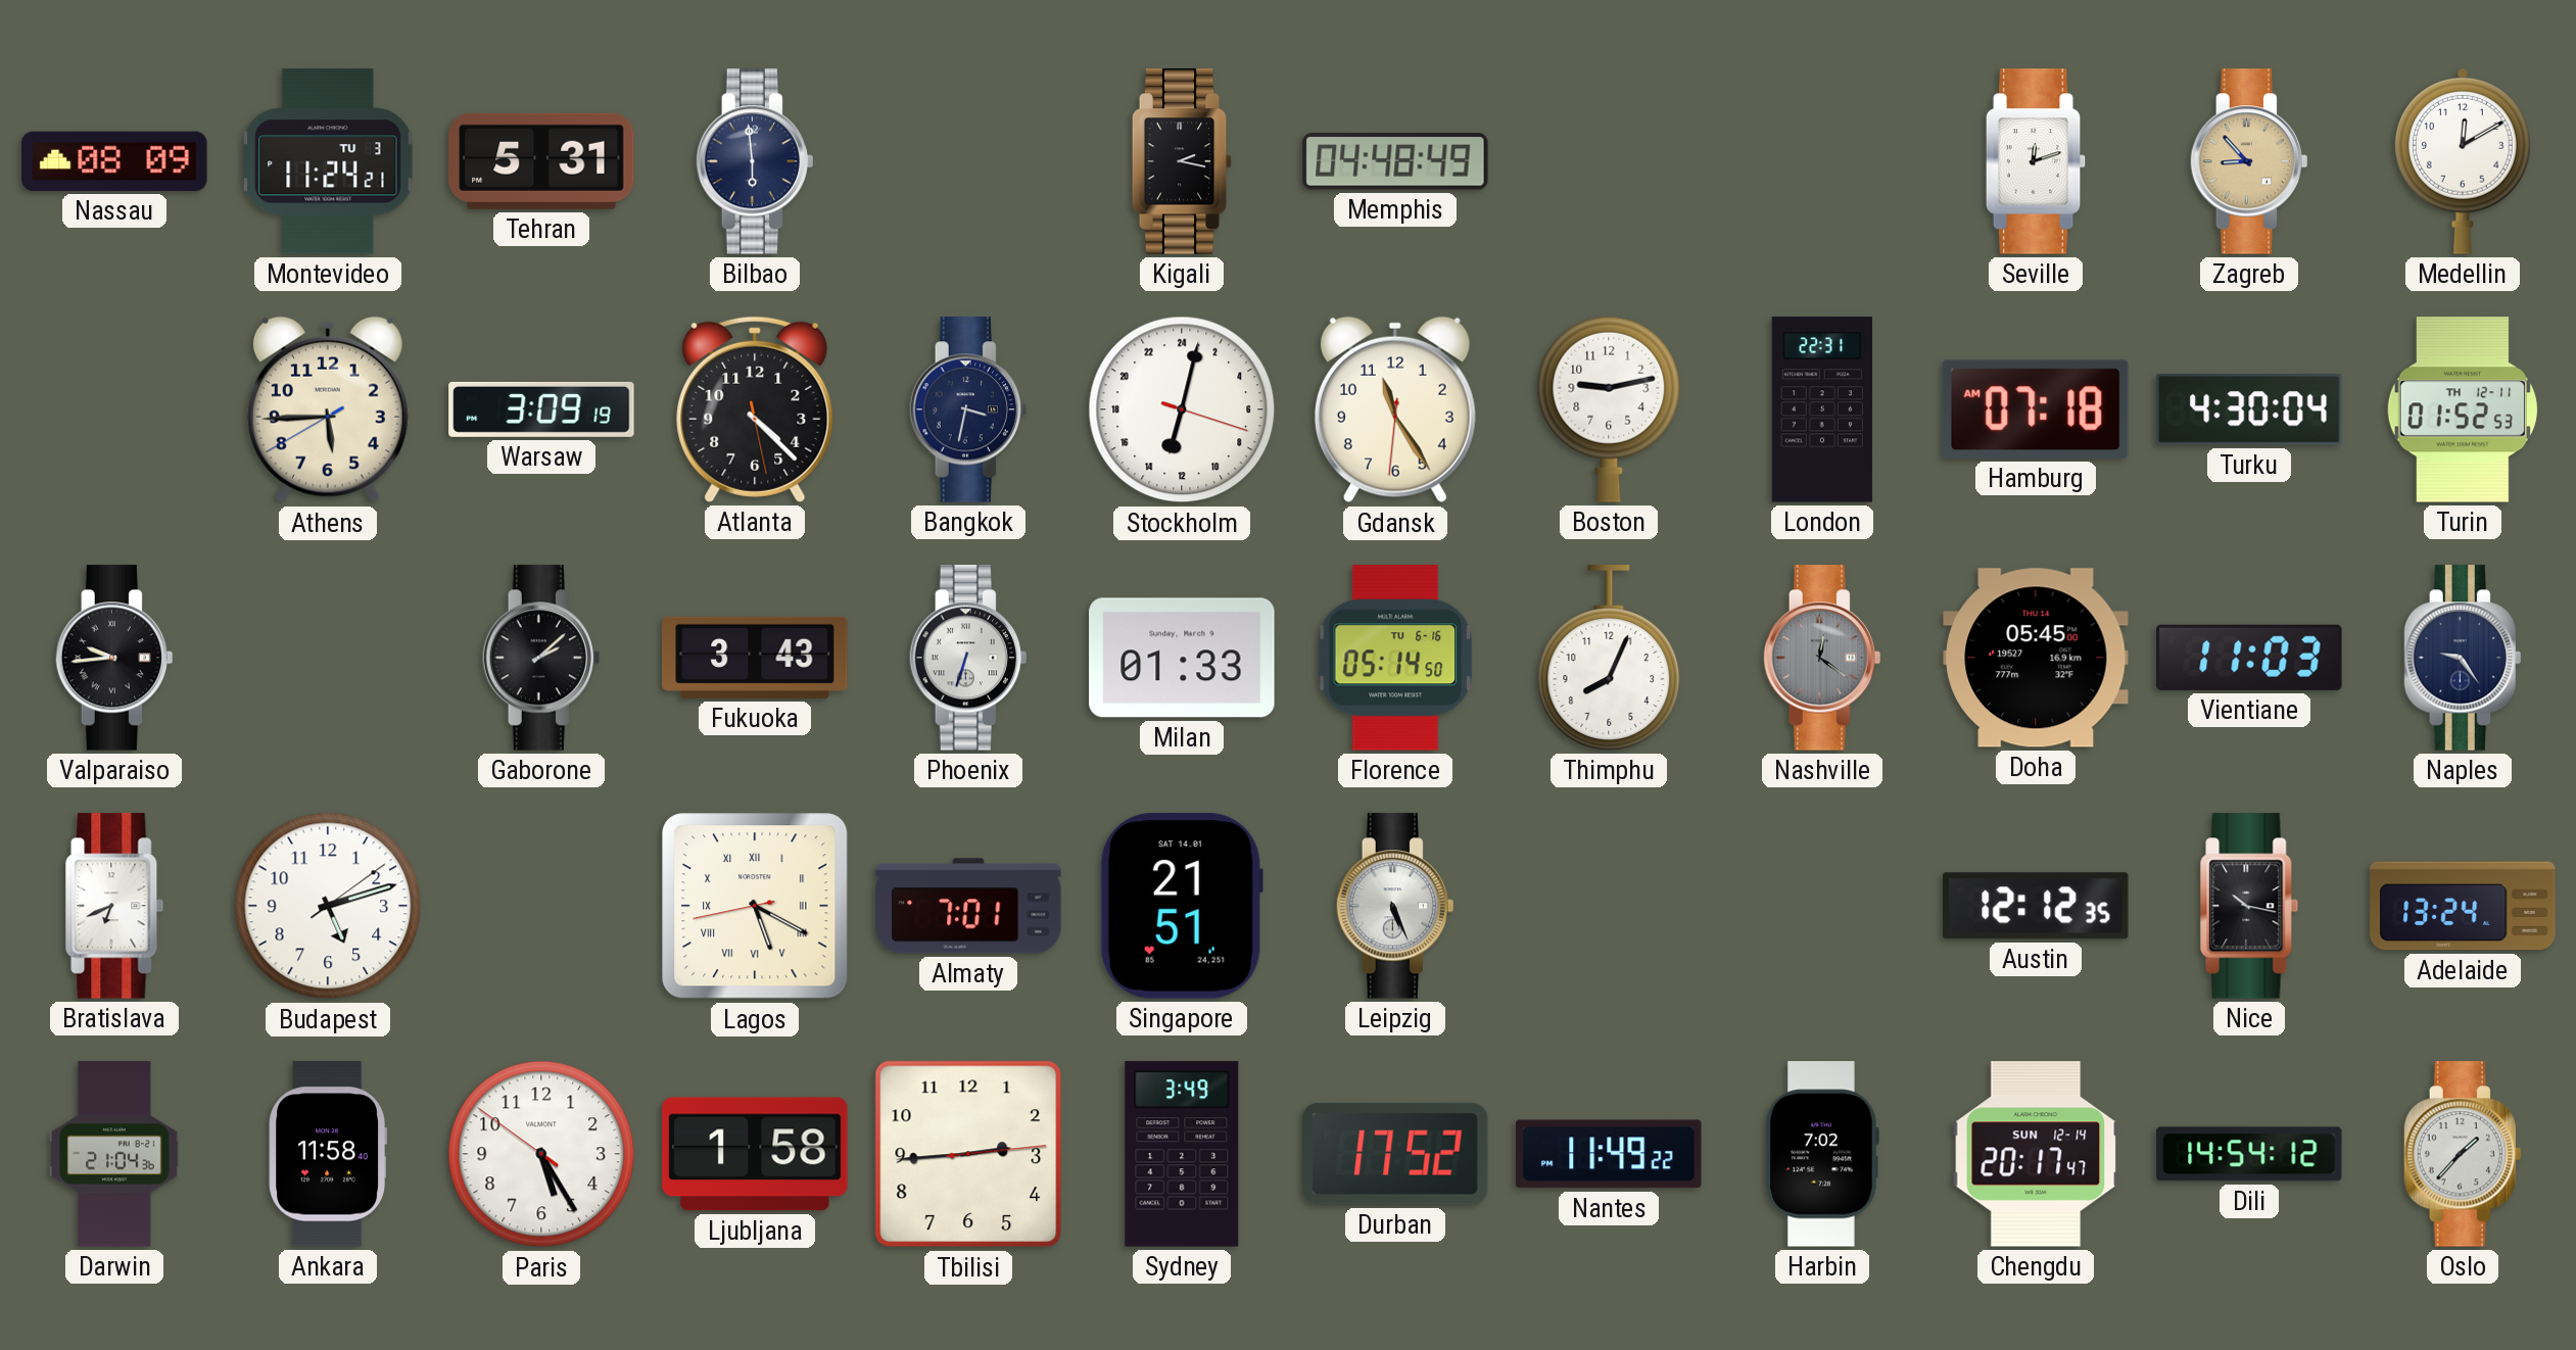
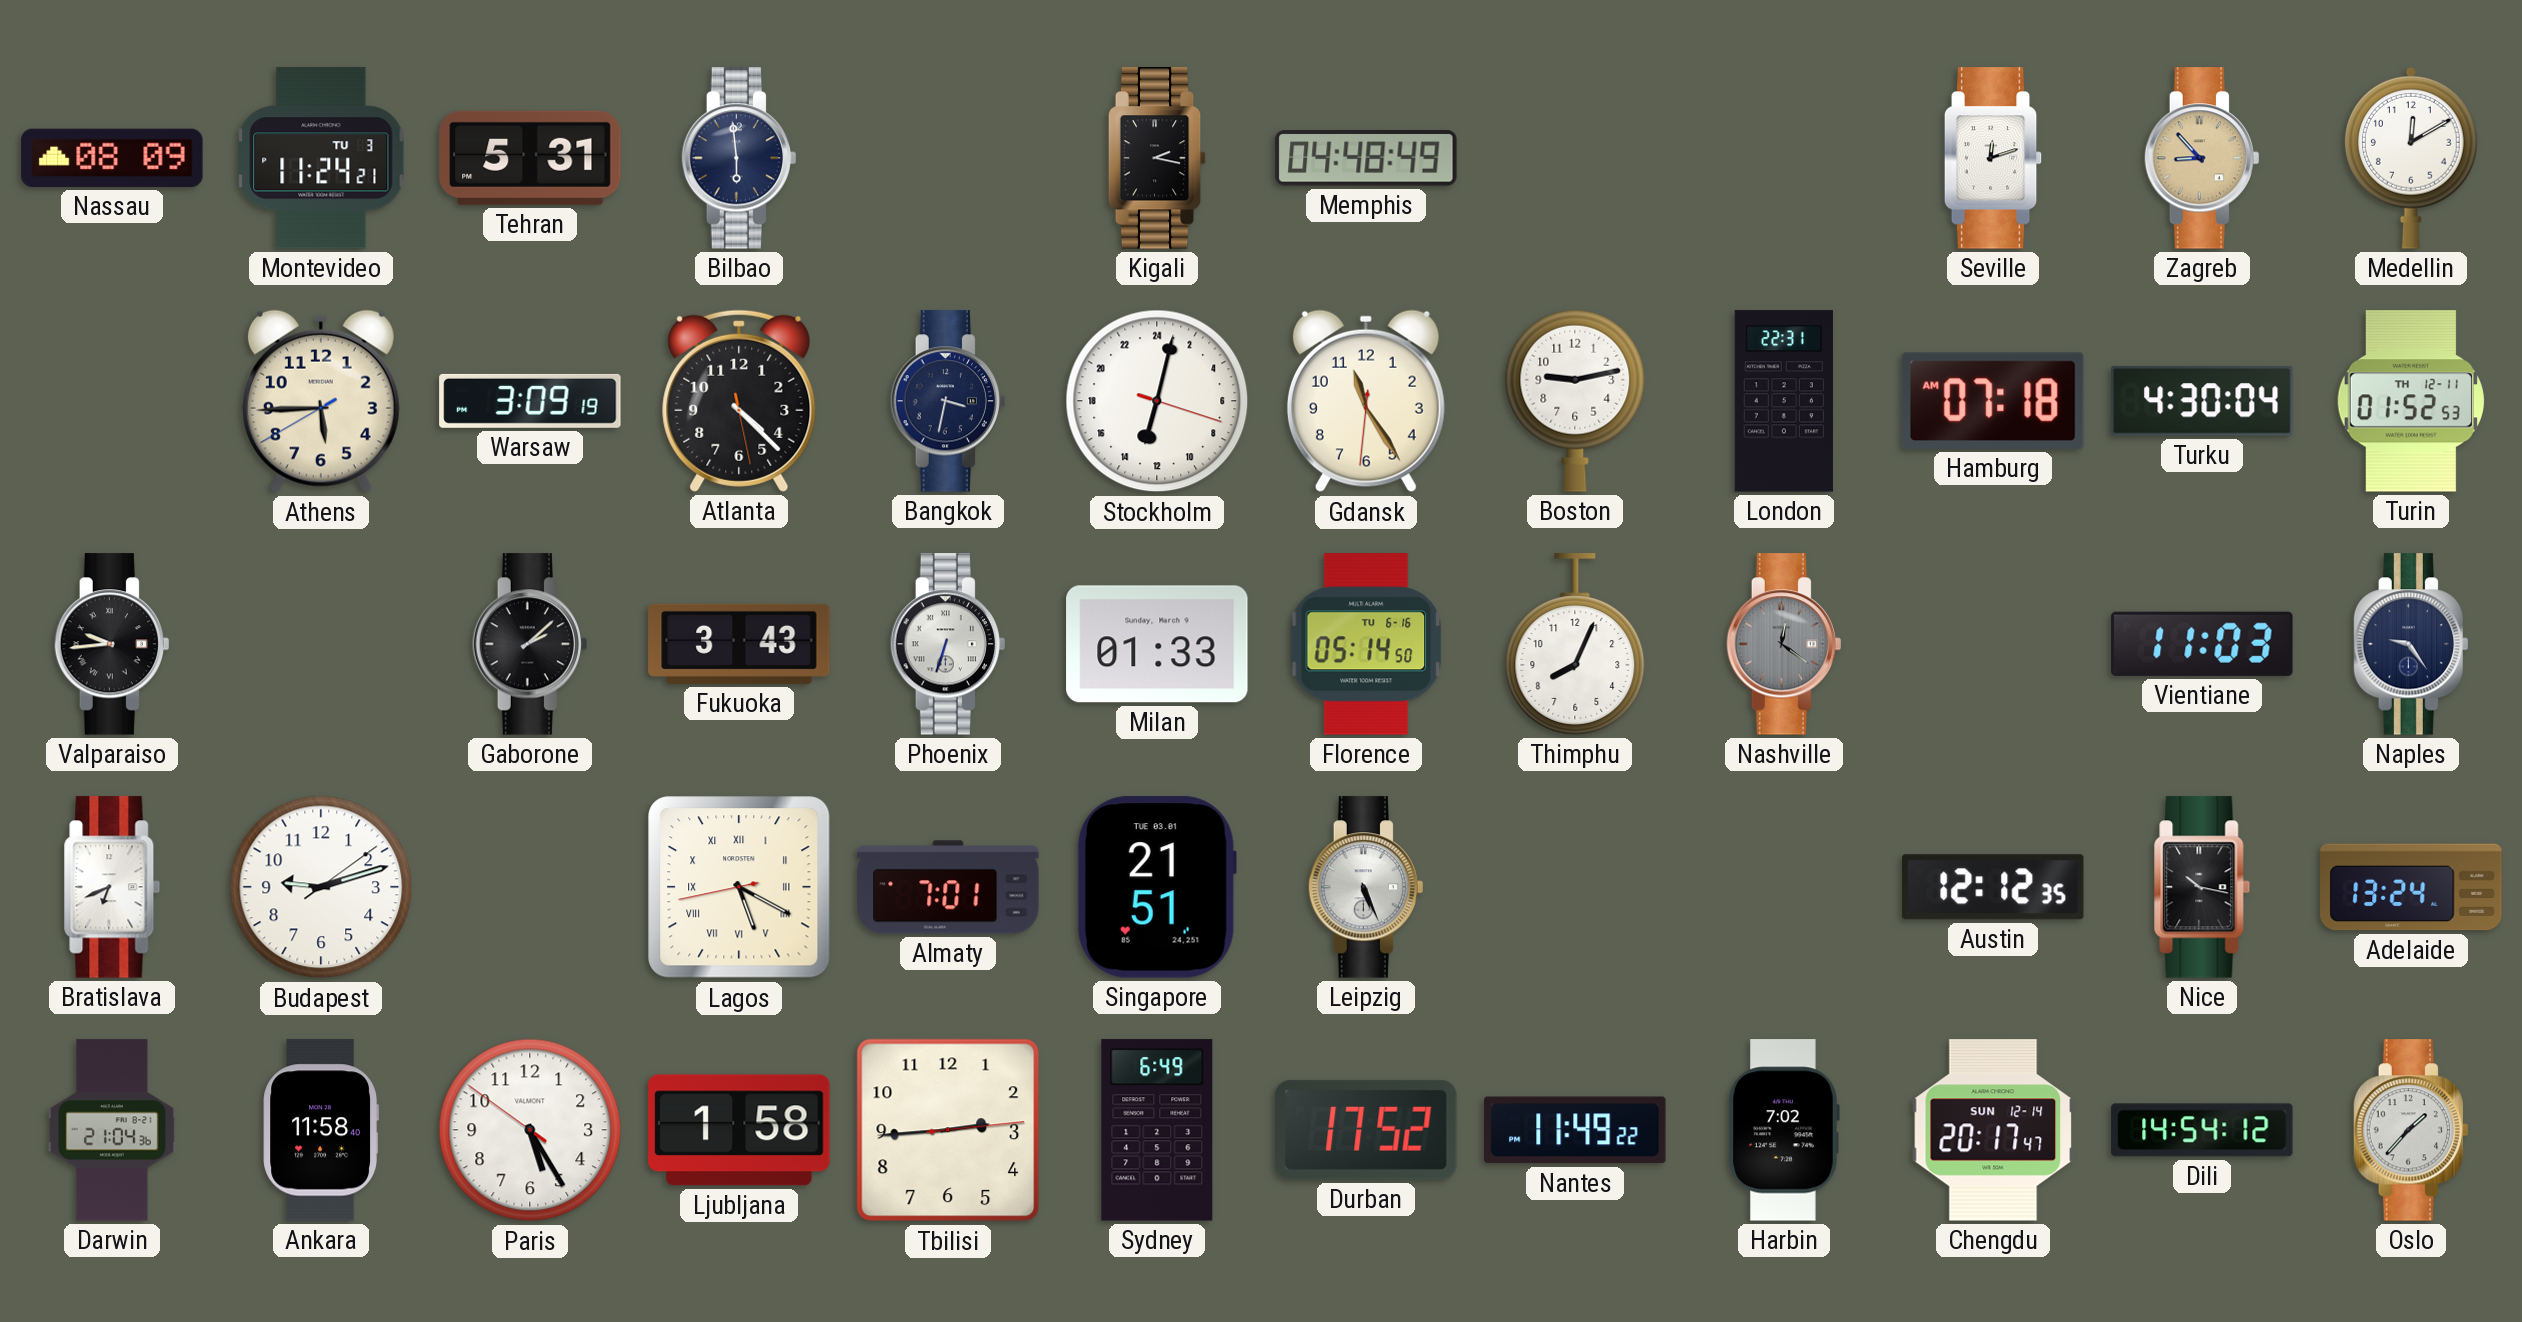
Doha: 05:45 -> none (2036, 658)
Budapest: 5:12 -> 9:12 (321, 887)
Singapore date: SAT 14.01 -> TUE 03.01 (1157, 887)
Sydney: 3:49 -> 6:49 (1157, 1130)
